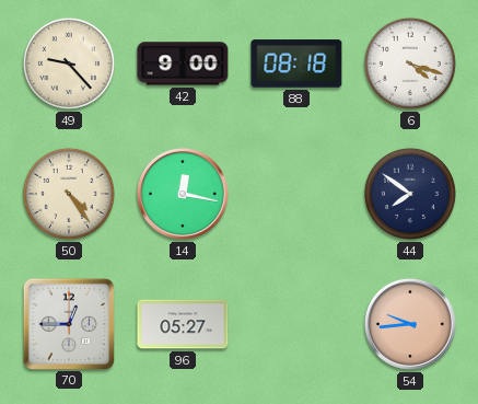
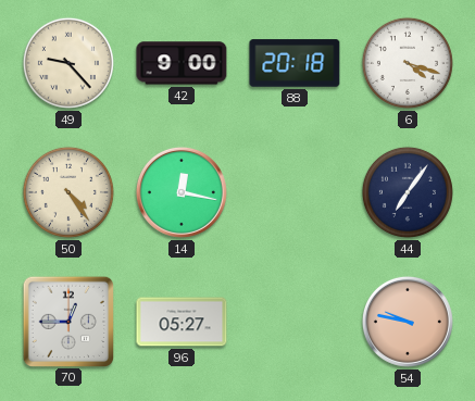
88: 08:18 -> 20:18 (295, 63)
44: 7:51 -> 7:06 (408, 192)
54: 9:44 -> 9:47 (408, 322)
